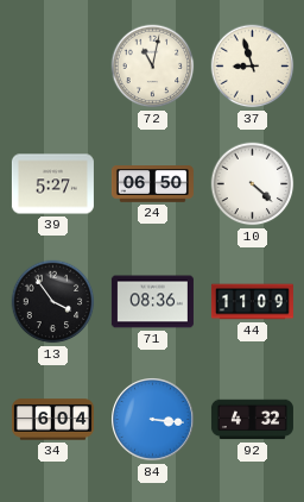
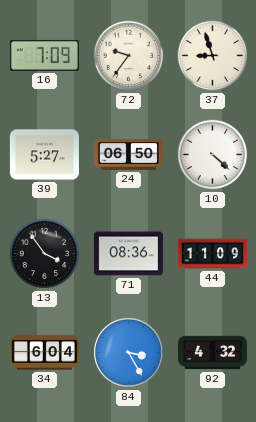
16: none -> 7:09 (44, 55)
72: 11:02 -> 9:36 (129, 56)
84: 3:16 -> 3:25 (129, 353)
